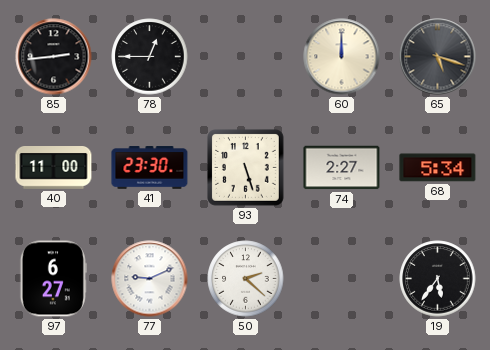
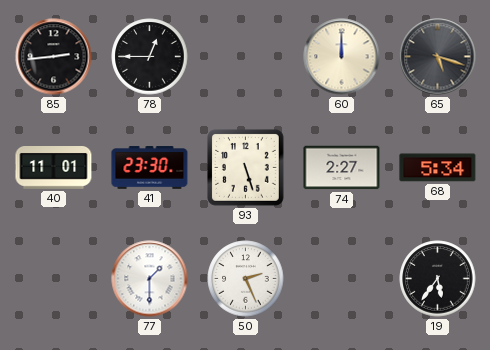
40: 11:00 -> 11:01 (54, 168)
97: 6:27 -> none (53, 279)
77: 9:11 -> 1:30 (150, 279)
50: 2:22 -> 2:26 (246, 279)
